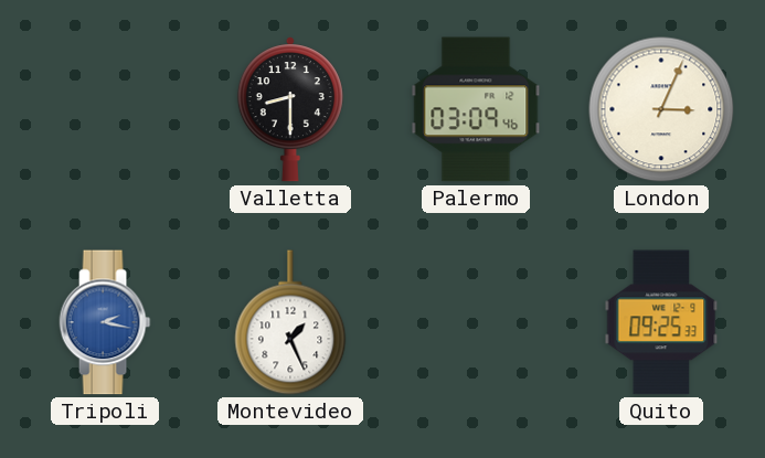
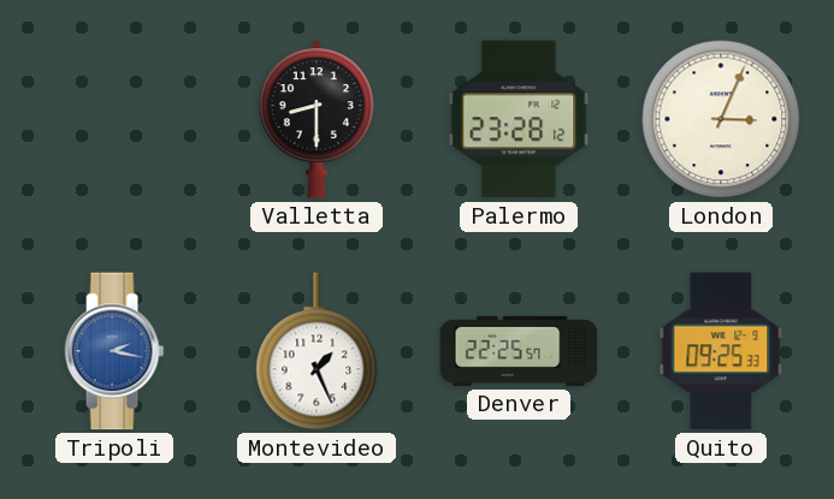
Palermo: 03:09 -> 23:28 (519, 119)
Denver: none -> 22:25 (519, 351)
